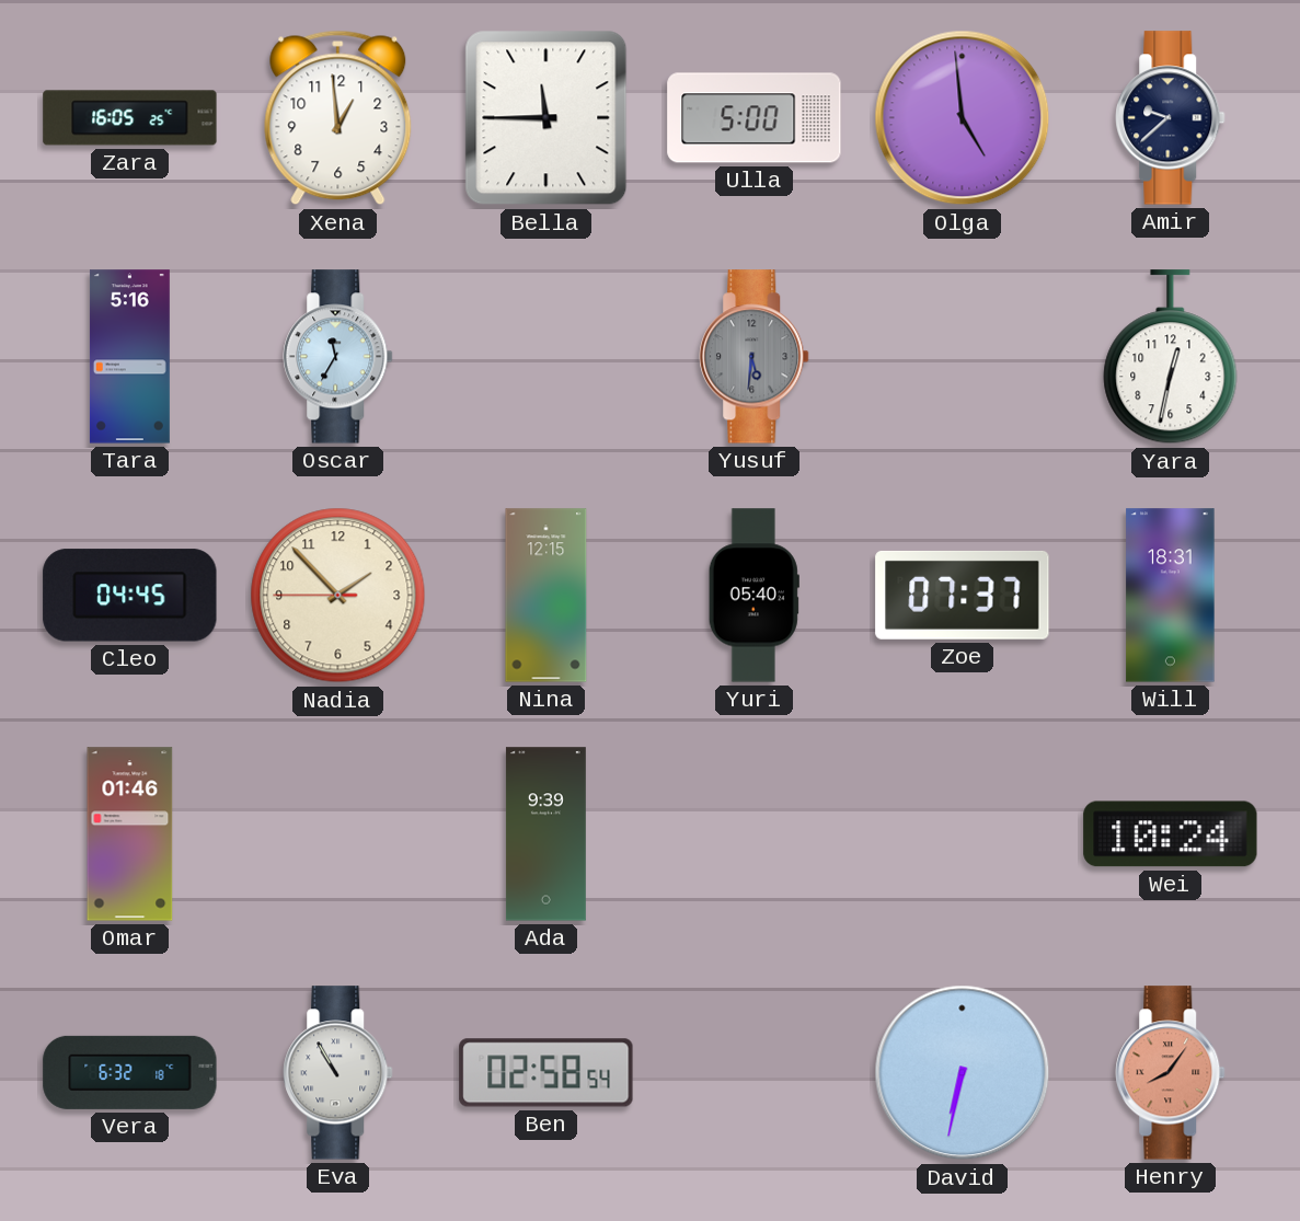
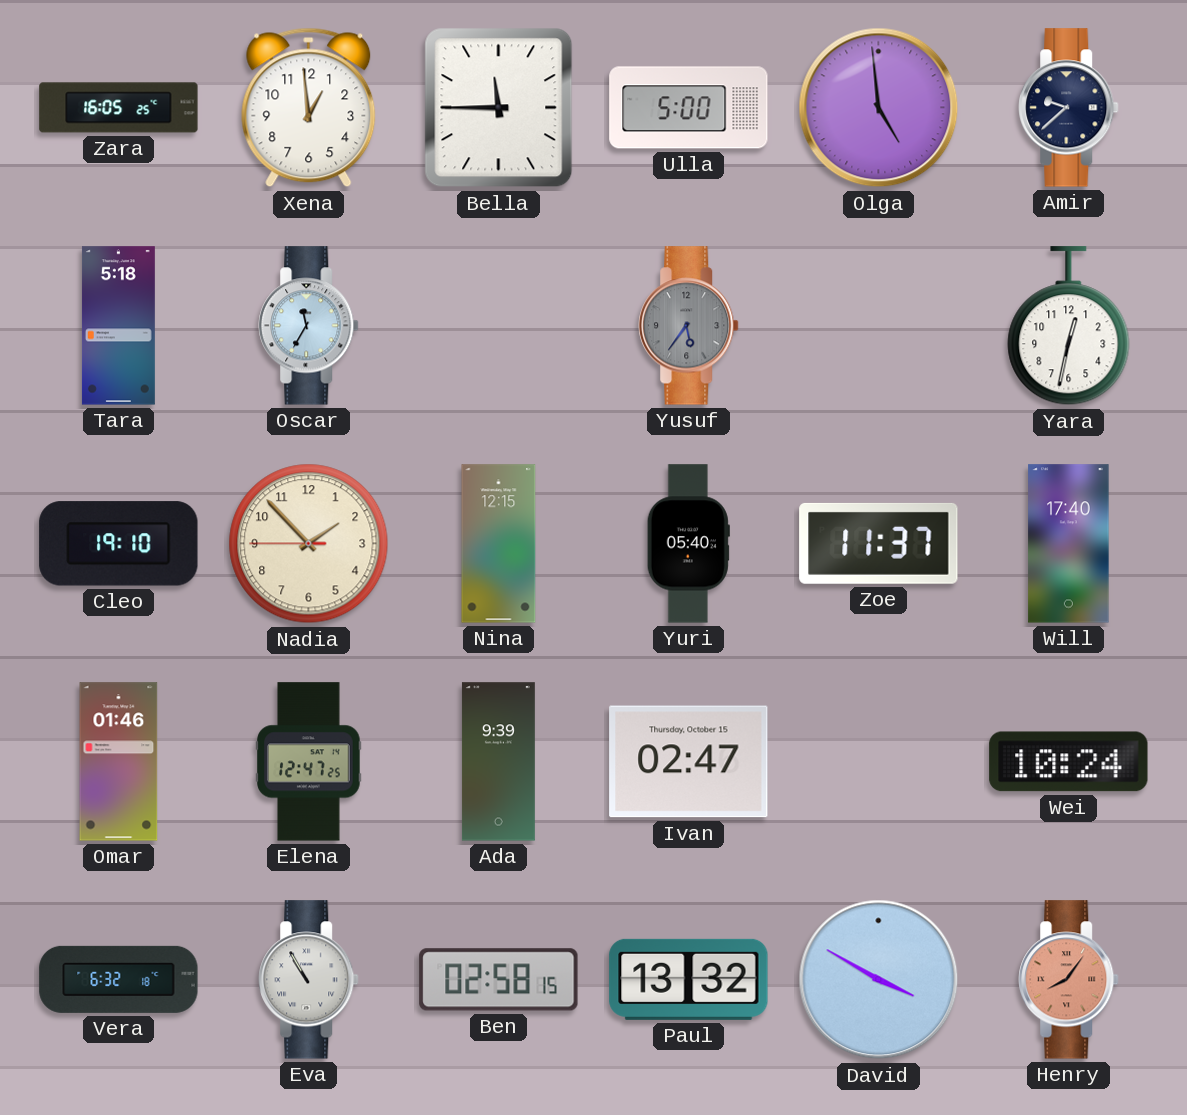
Tara: 5:16 -> 5:18 (118, 326)
Yusuf: 5:31 -> 5:36 (689, 326)
Cleo: 04:45 -> 19:10 (119, 544)
Zoe: 07:37 -> 11:37 (879, 543)
Will: 18:31 -> 17:40 (1069, 544)
Elena: none -> 12:47 (309, 762)
Ivan: none -> 02:47 (689, 762)
Ben: 02:58:54 -> 02:58:15 (499, 980)
Paul: none -> 13:32 (689, 979)
David: 6:32 -> 3:50 (879, 980)
